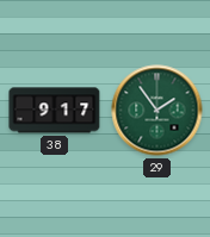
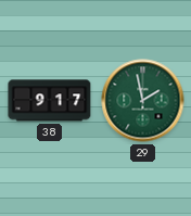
29: 1:54 -> 1:58 (143, 101)
